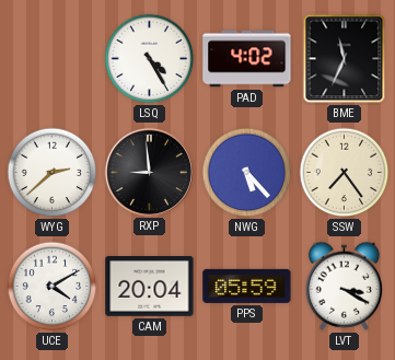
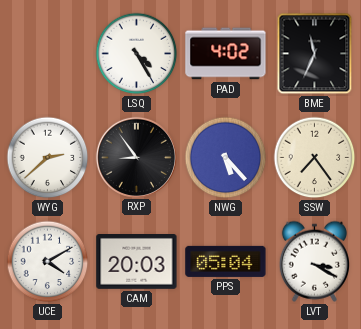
RXP: 8:59 -> 8:54 (136, 157)
CAM: 20:04 -> 20:03 (137, 262)
PPS: 05:59 -> 05:04 (226, 261)
